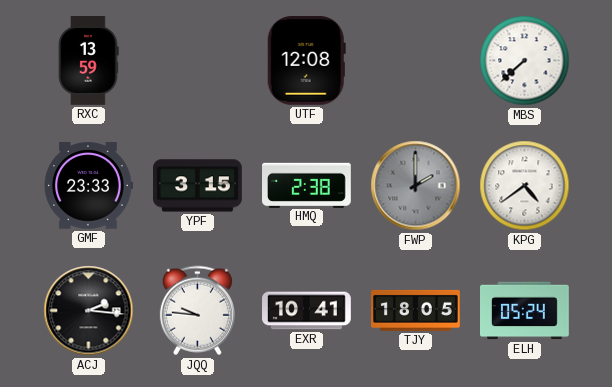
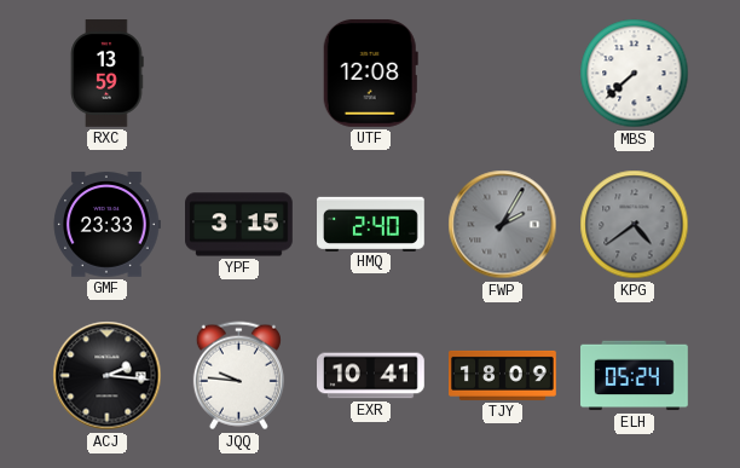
HMQ: 2:38 -> 2:40 (371, 224)
FWP: 2:00 -> 2:05 (503, 225)
KPG dial: white -> grey (635, 225)
TJY: 18:05 -> 18:09 (503, 375)
